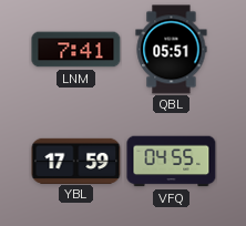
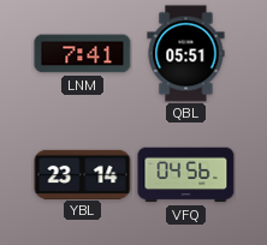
YBL: 17:59 -> 23:14 (83, 174)
VFQ: 04:55 -> 04:56 (186, 175)
